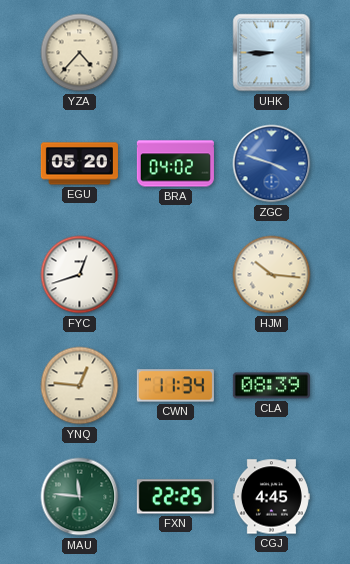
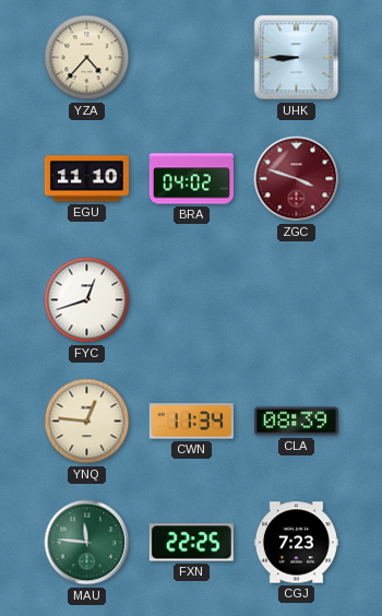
EGU: 05:20 -> 11:10 (86, 179)
ZGC dial: blue -> burgundy (297, 179)
HJM: 10:16 -> none (272, 275)
CGJ: 4:45 -> 7:23 (296, 543)
